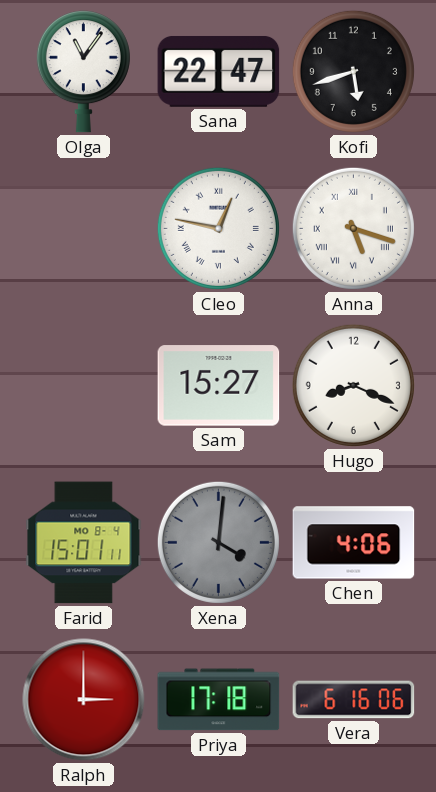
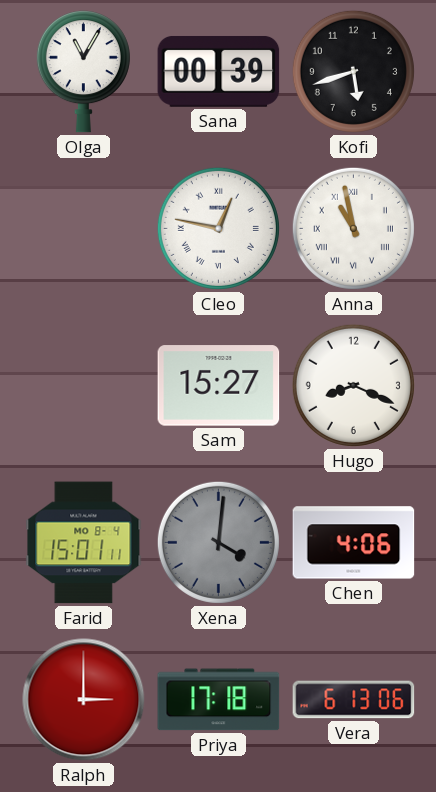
Olga: 11:06 -> 11:05 (83, 72)
Sana: 22:47 -> 00:39 (219, 71)
Anna: 5:18 -> 10:58 (353, 228)
Vera: 6:16 -> 6:13 (354, 700)
